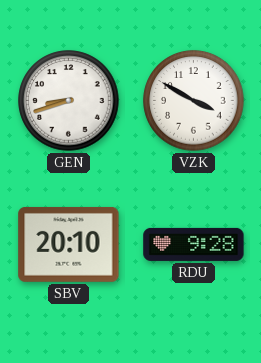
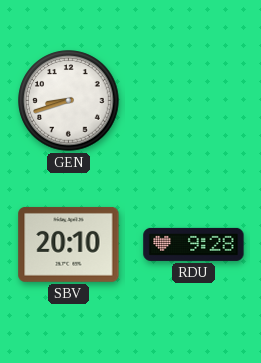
VZK: 3:50 -> none (194, 101)
